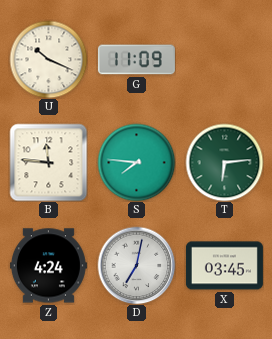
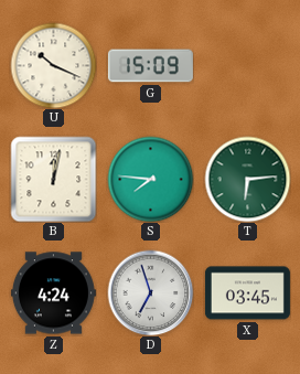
G: 11:09 -> 15:09 (150, 66)
B: 11:46 -> 12:02 (53, 179)
D: 7:02 -> 6:57 (150, 292)
